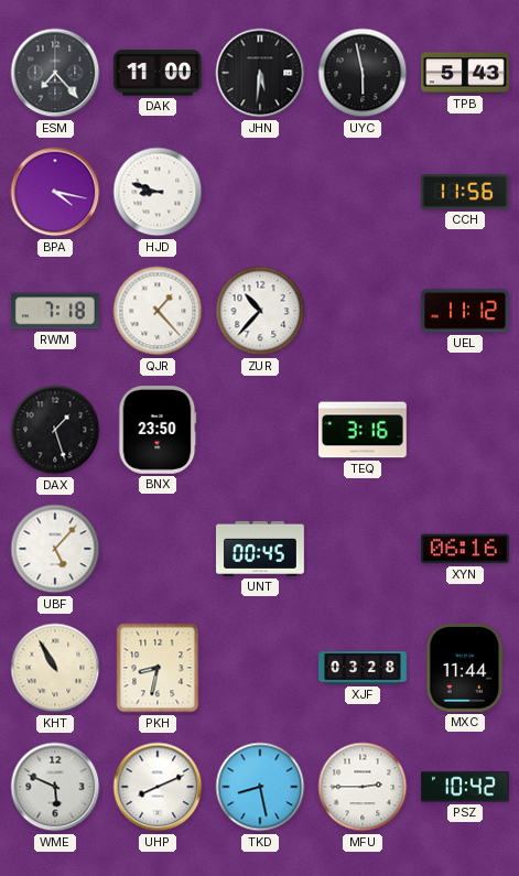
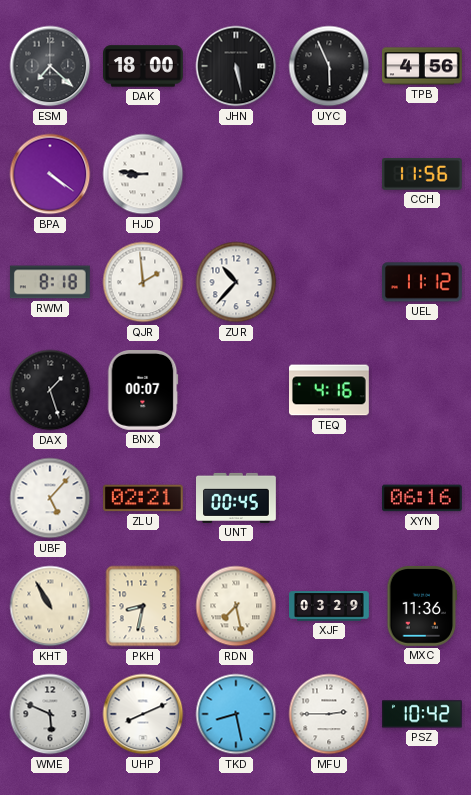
ESM: 7:23 -> 7:22 (50, 66)
DAK: 11:00 -> 18:00 (144, 66)
JHN: 5:31 -> 5:28 (236, 66)
UYC: 5:58 -> 5:56 (329, 66)
TPB: 5:43 -> 4:56 (423, 66)
BPA: 4:17 -> 4:21 (50, 174)
HJD: 8:48 -> 8:46 (143, 174)
RWM: 7:18 -> 8:18 (50, 282)
QJR: 1:23 -> 1:59 (143, 282)
BNX: 23:50 -> 00:07 (143, 391)
TEQ: 3:16 -> 4:16 (330, 390)
ZLU: none -> 02:21 (144, 498)
RDN: none -> 7:28 (236, 606)
XJF: 03:28 -> 03:29 (329, 606)
MXC: 11:44 -> 11:36 (422, 606)
